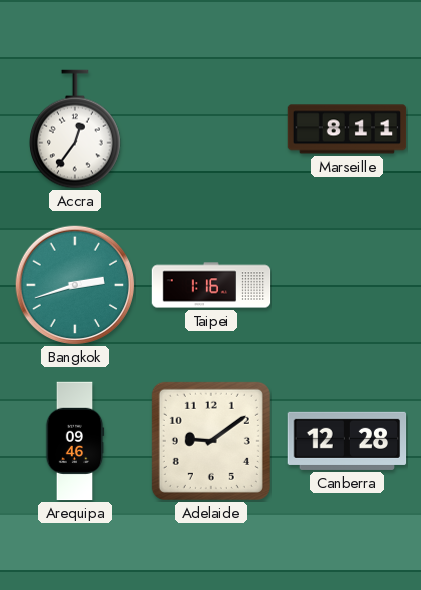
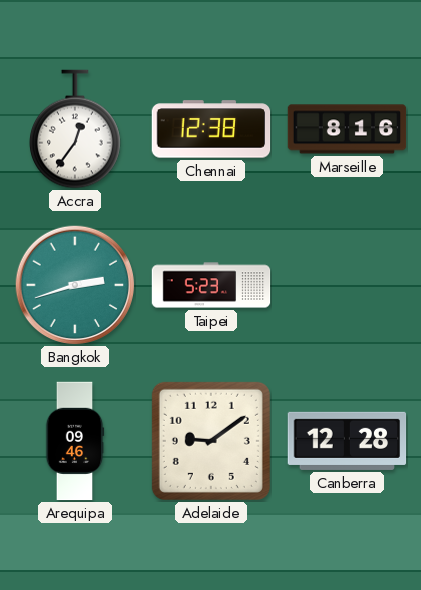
Chennai: none -> 12:38 (211, 129)
Marseille: 8:11 -> 8:16 (347, 129)
Taipei: 1:16 -> 5:23 (211, 285)
